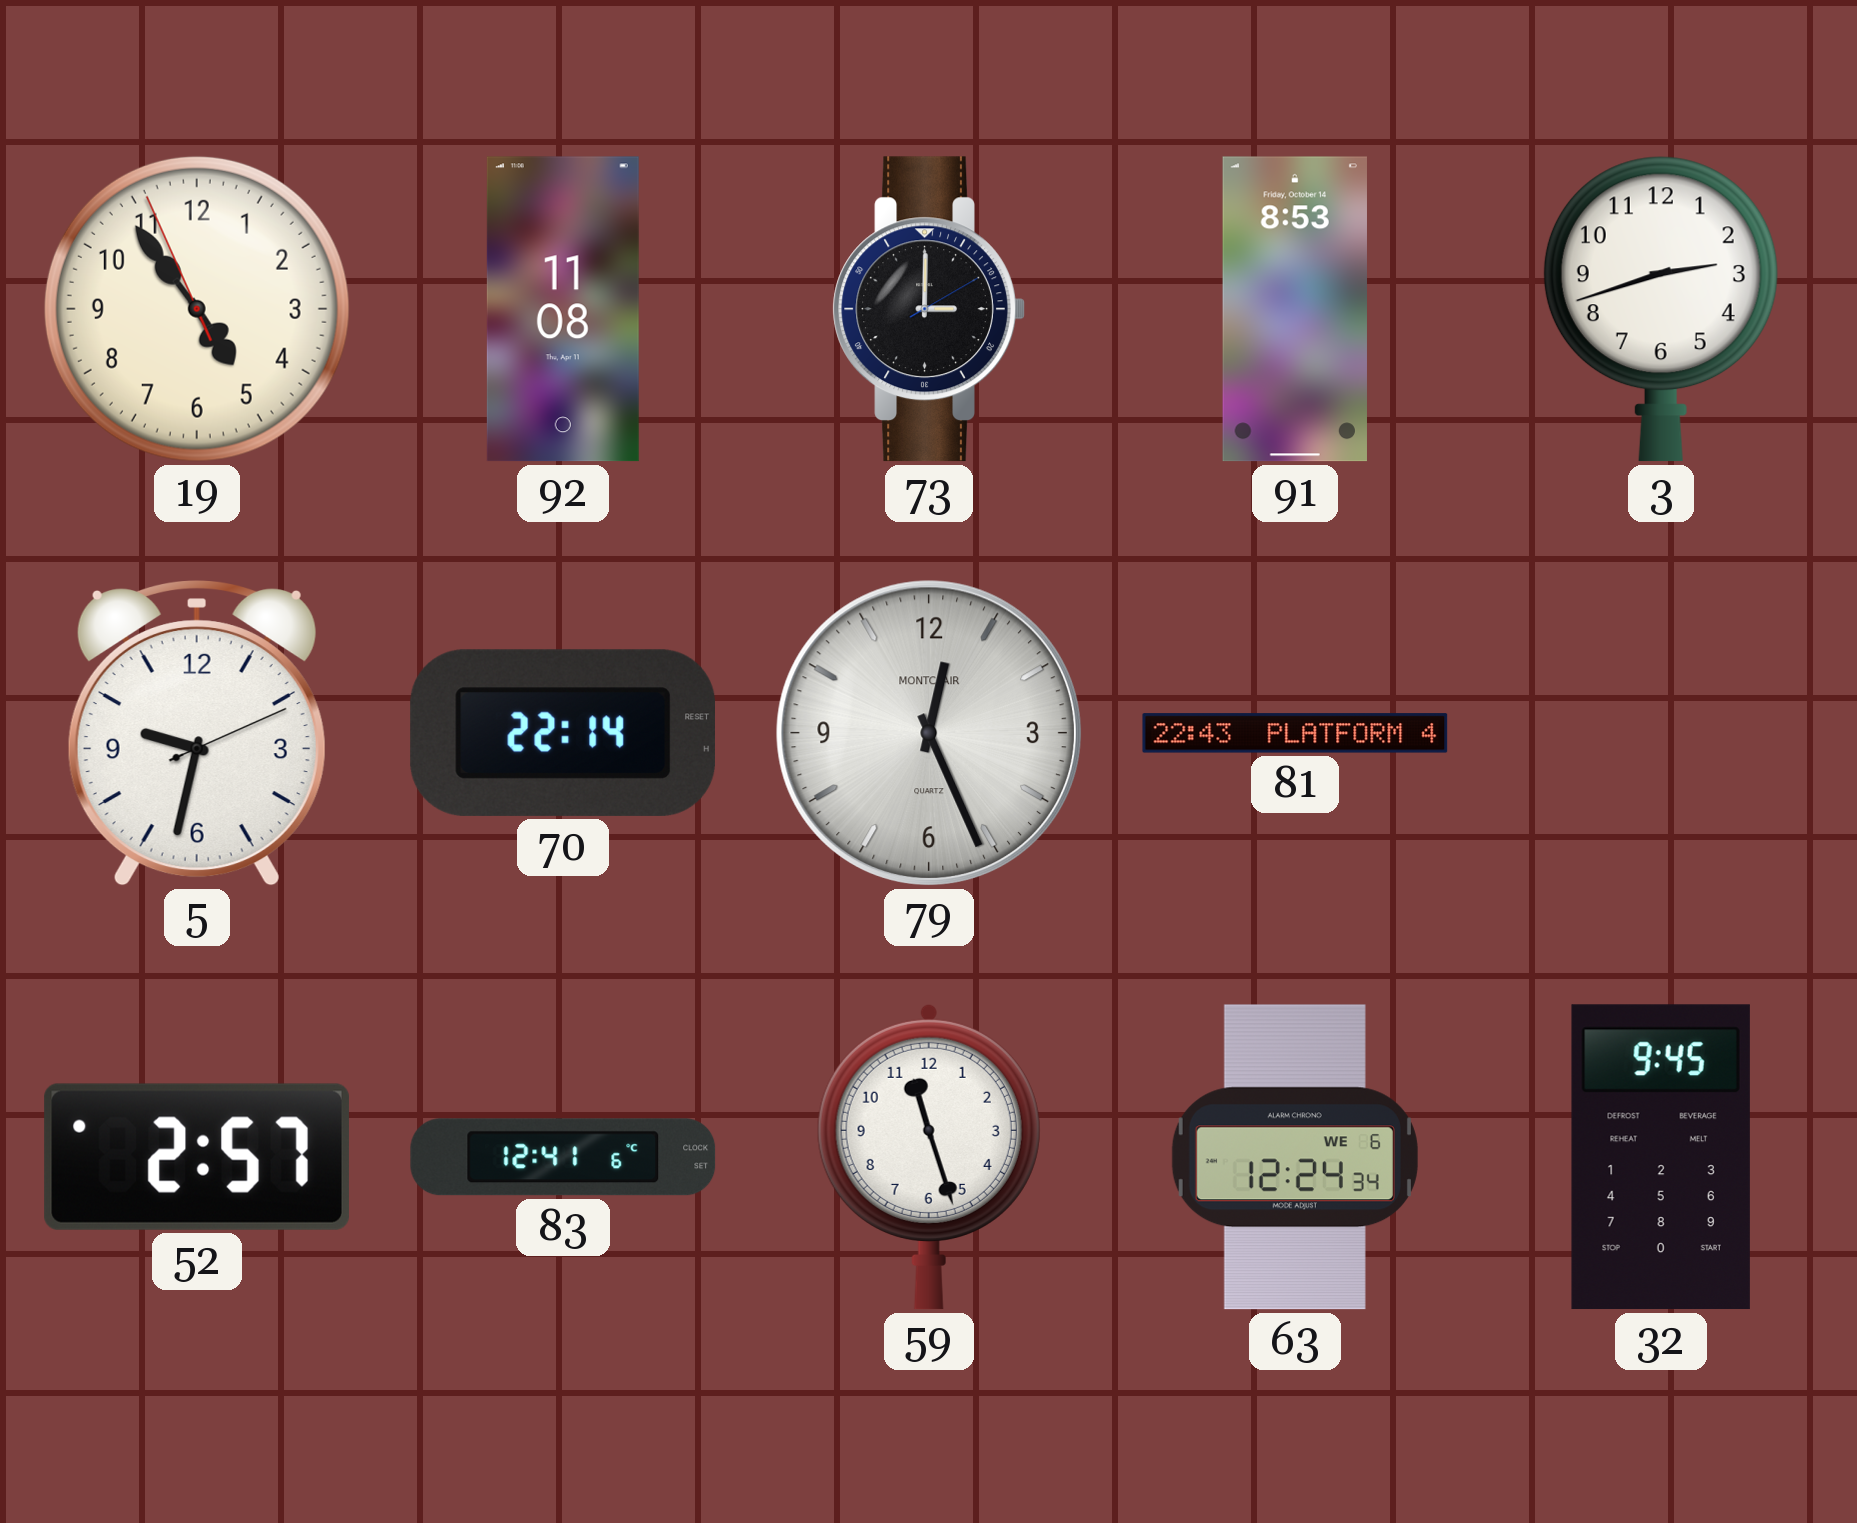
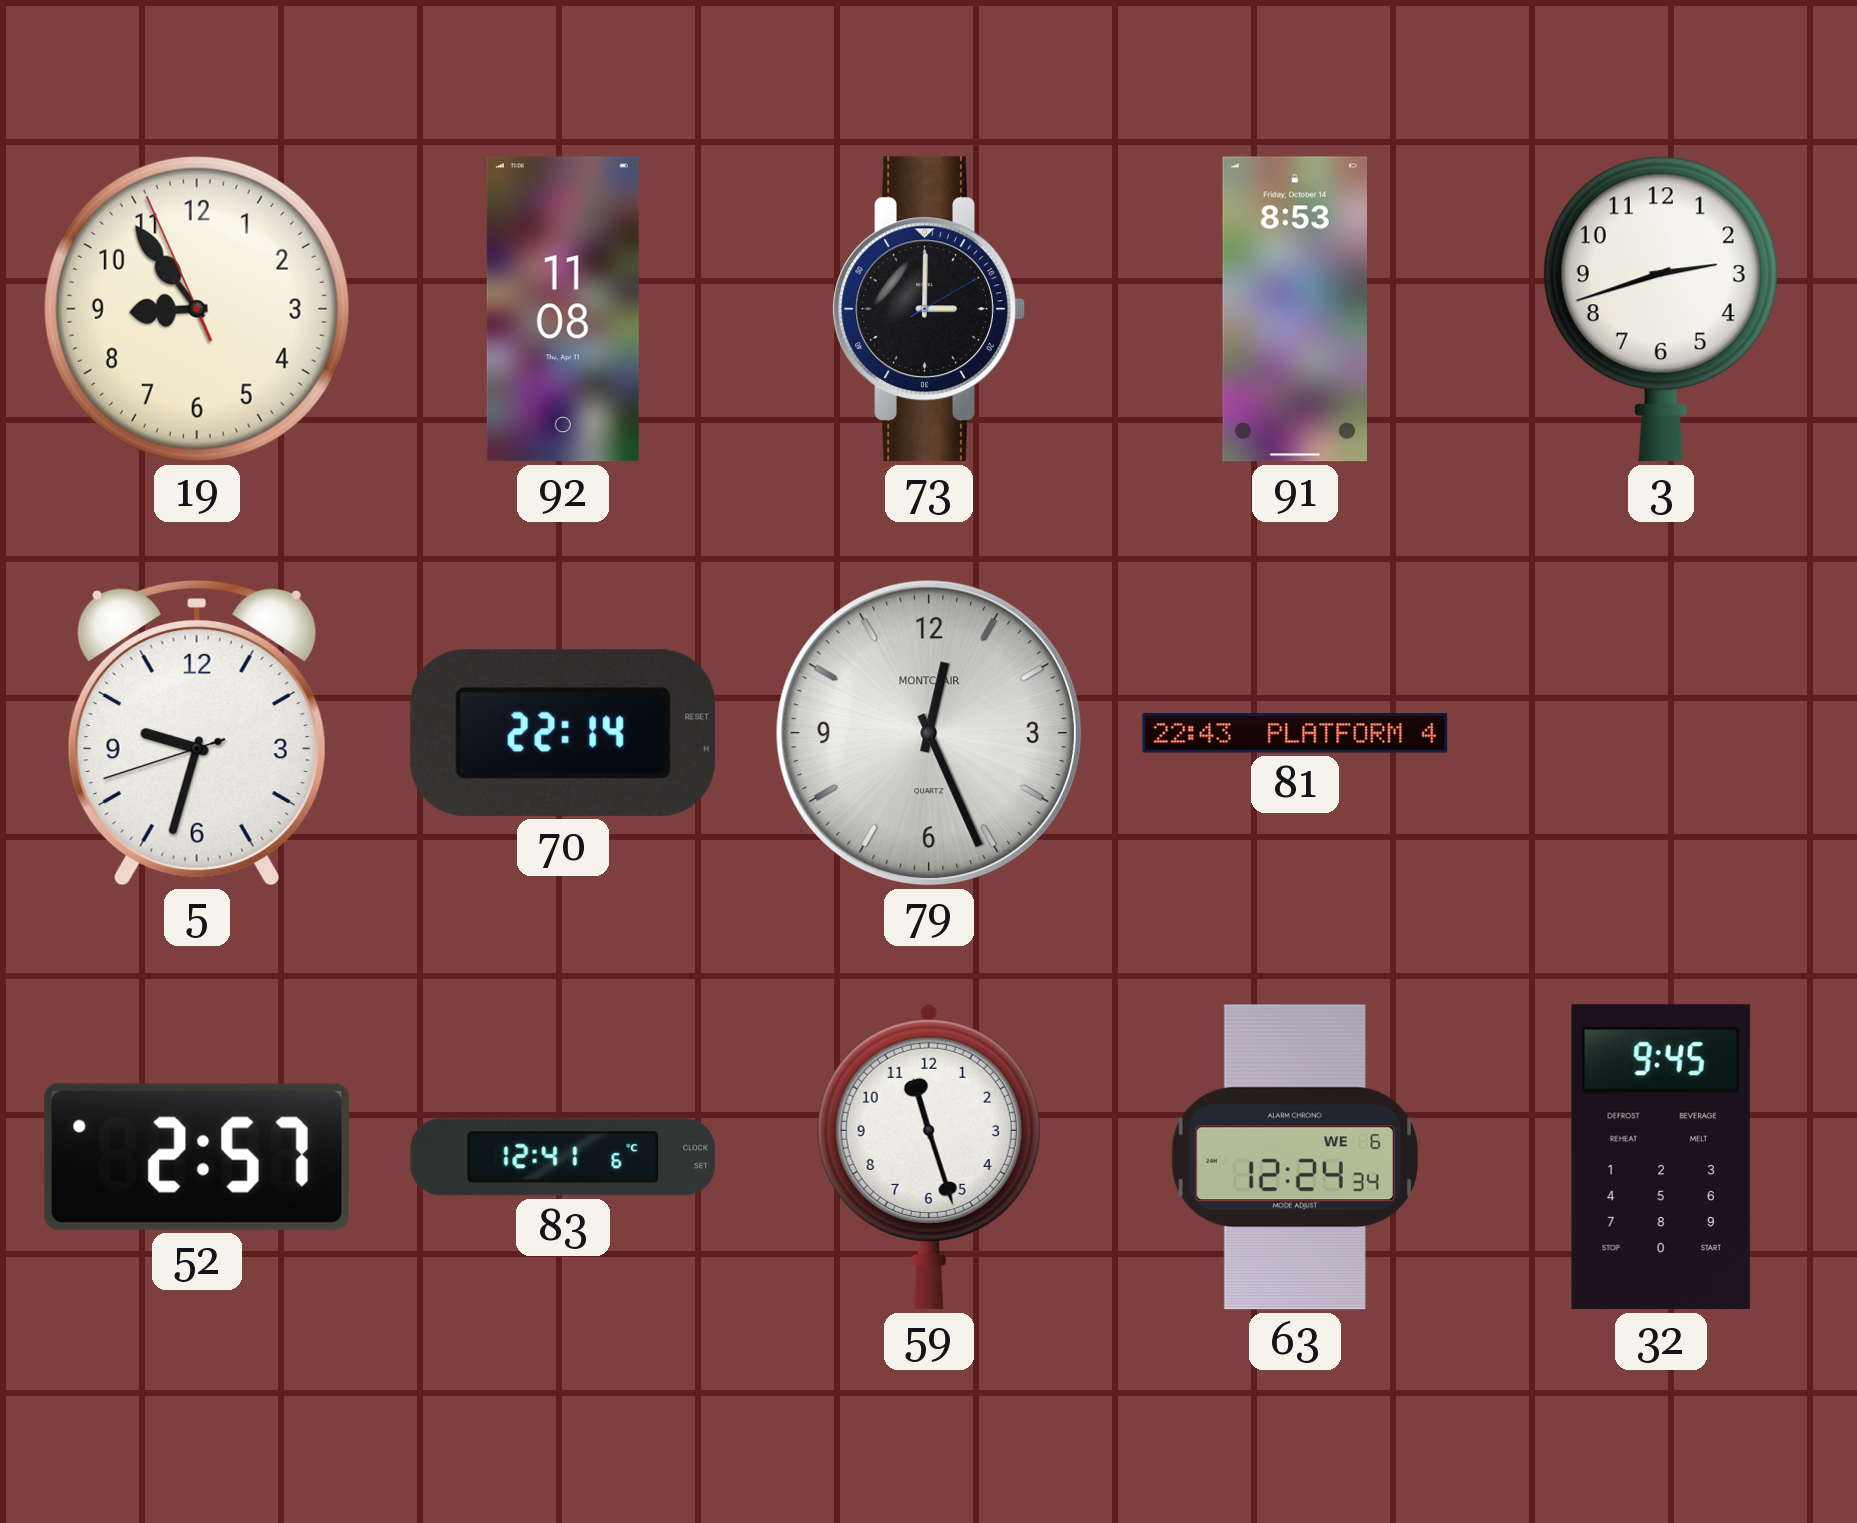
19: 4:53 -> 8:53 (197, 309)
5: 9:32:11 -> 9:32:42 (197, 734)
